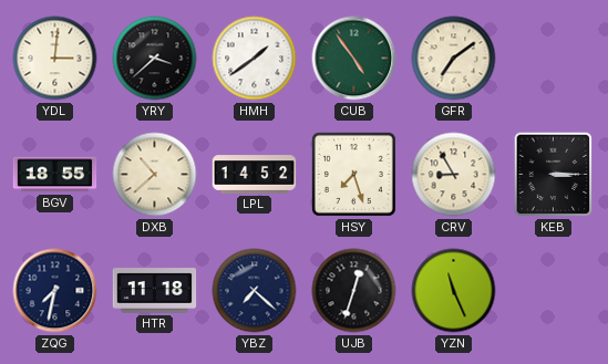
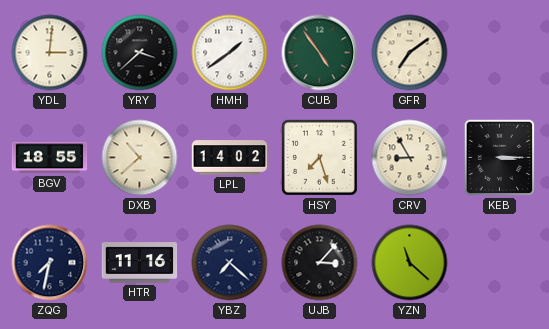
LPL: 14:52 -> 14:02 (230, 158)
HTR: 11:18 -> 11:16 (140, 263)
UJB: 12:33 -> 3:07 (320, 263)
YZN: 11:26 -> 11:22 (410, 263)
